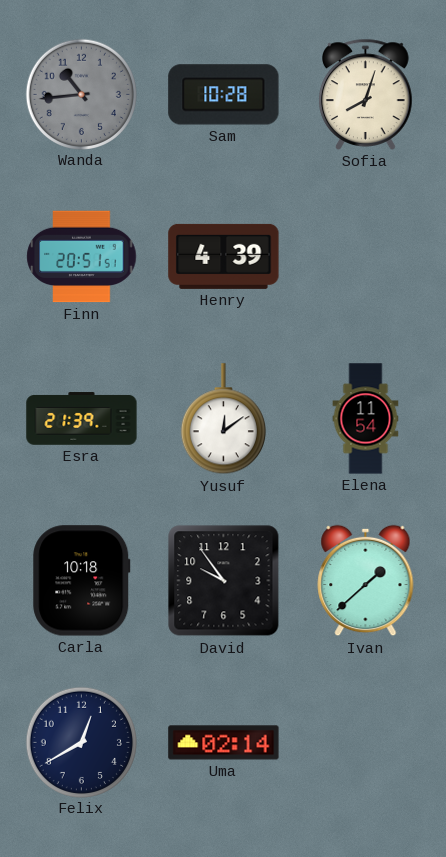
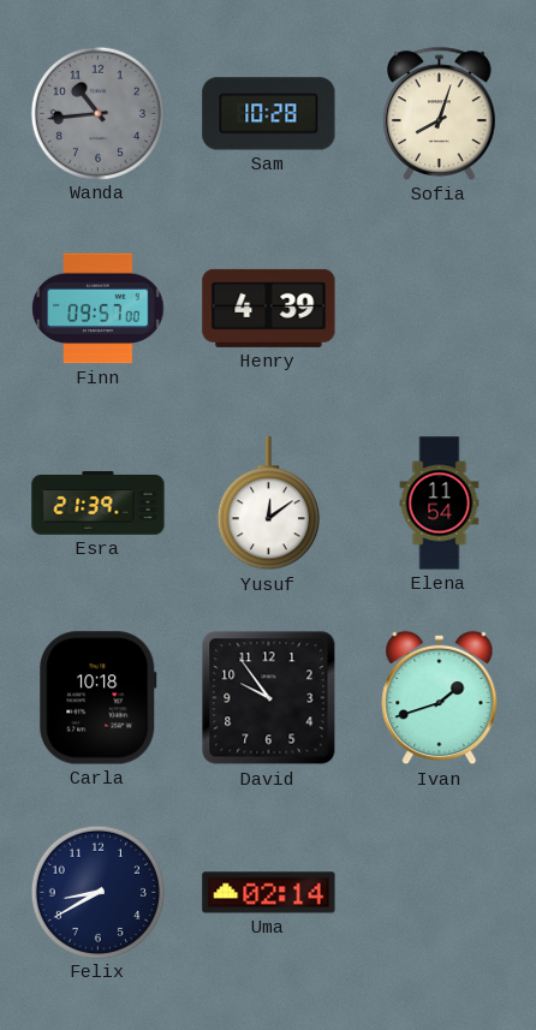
Finn: 20:51 -> 09:57 (99, 309)
Ivan: 1:38 -> 1:42 (440, 698)
Felix: 12:40 -> 8:40 (97, 892)
